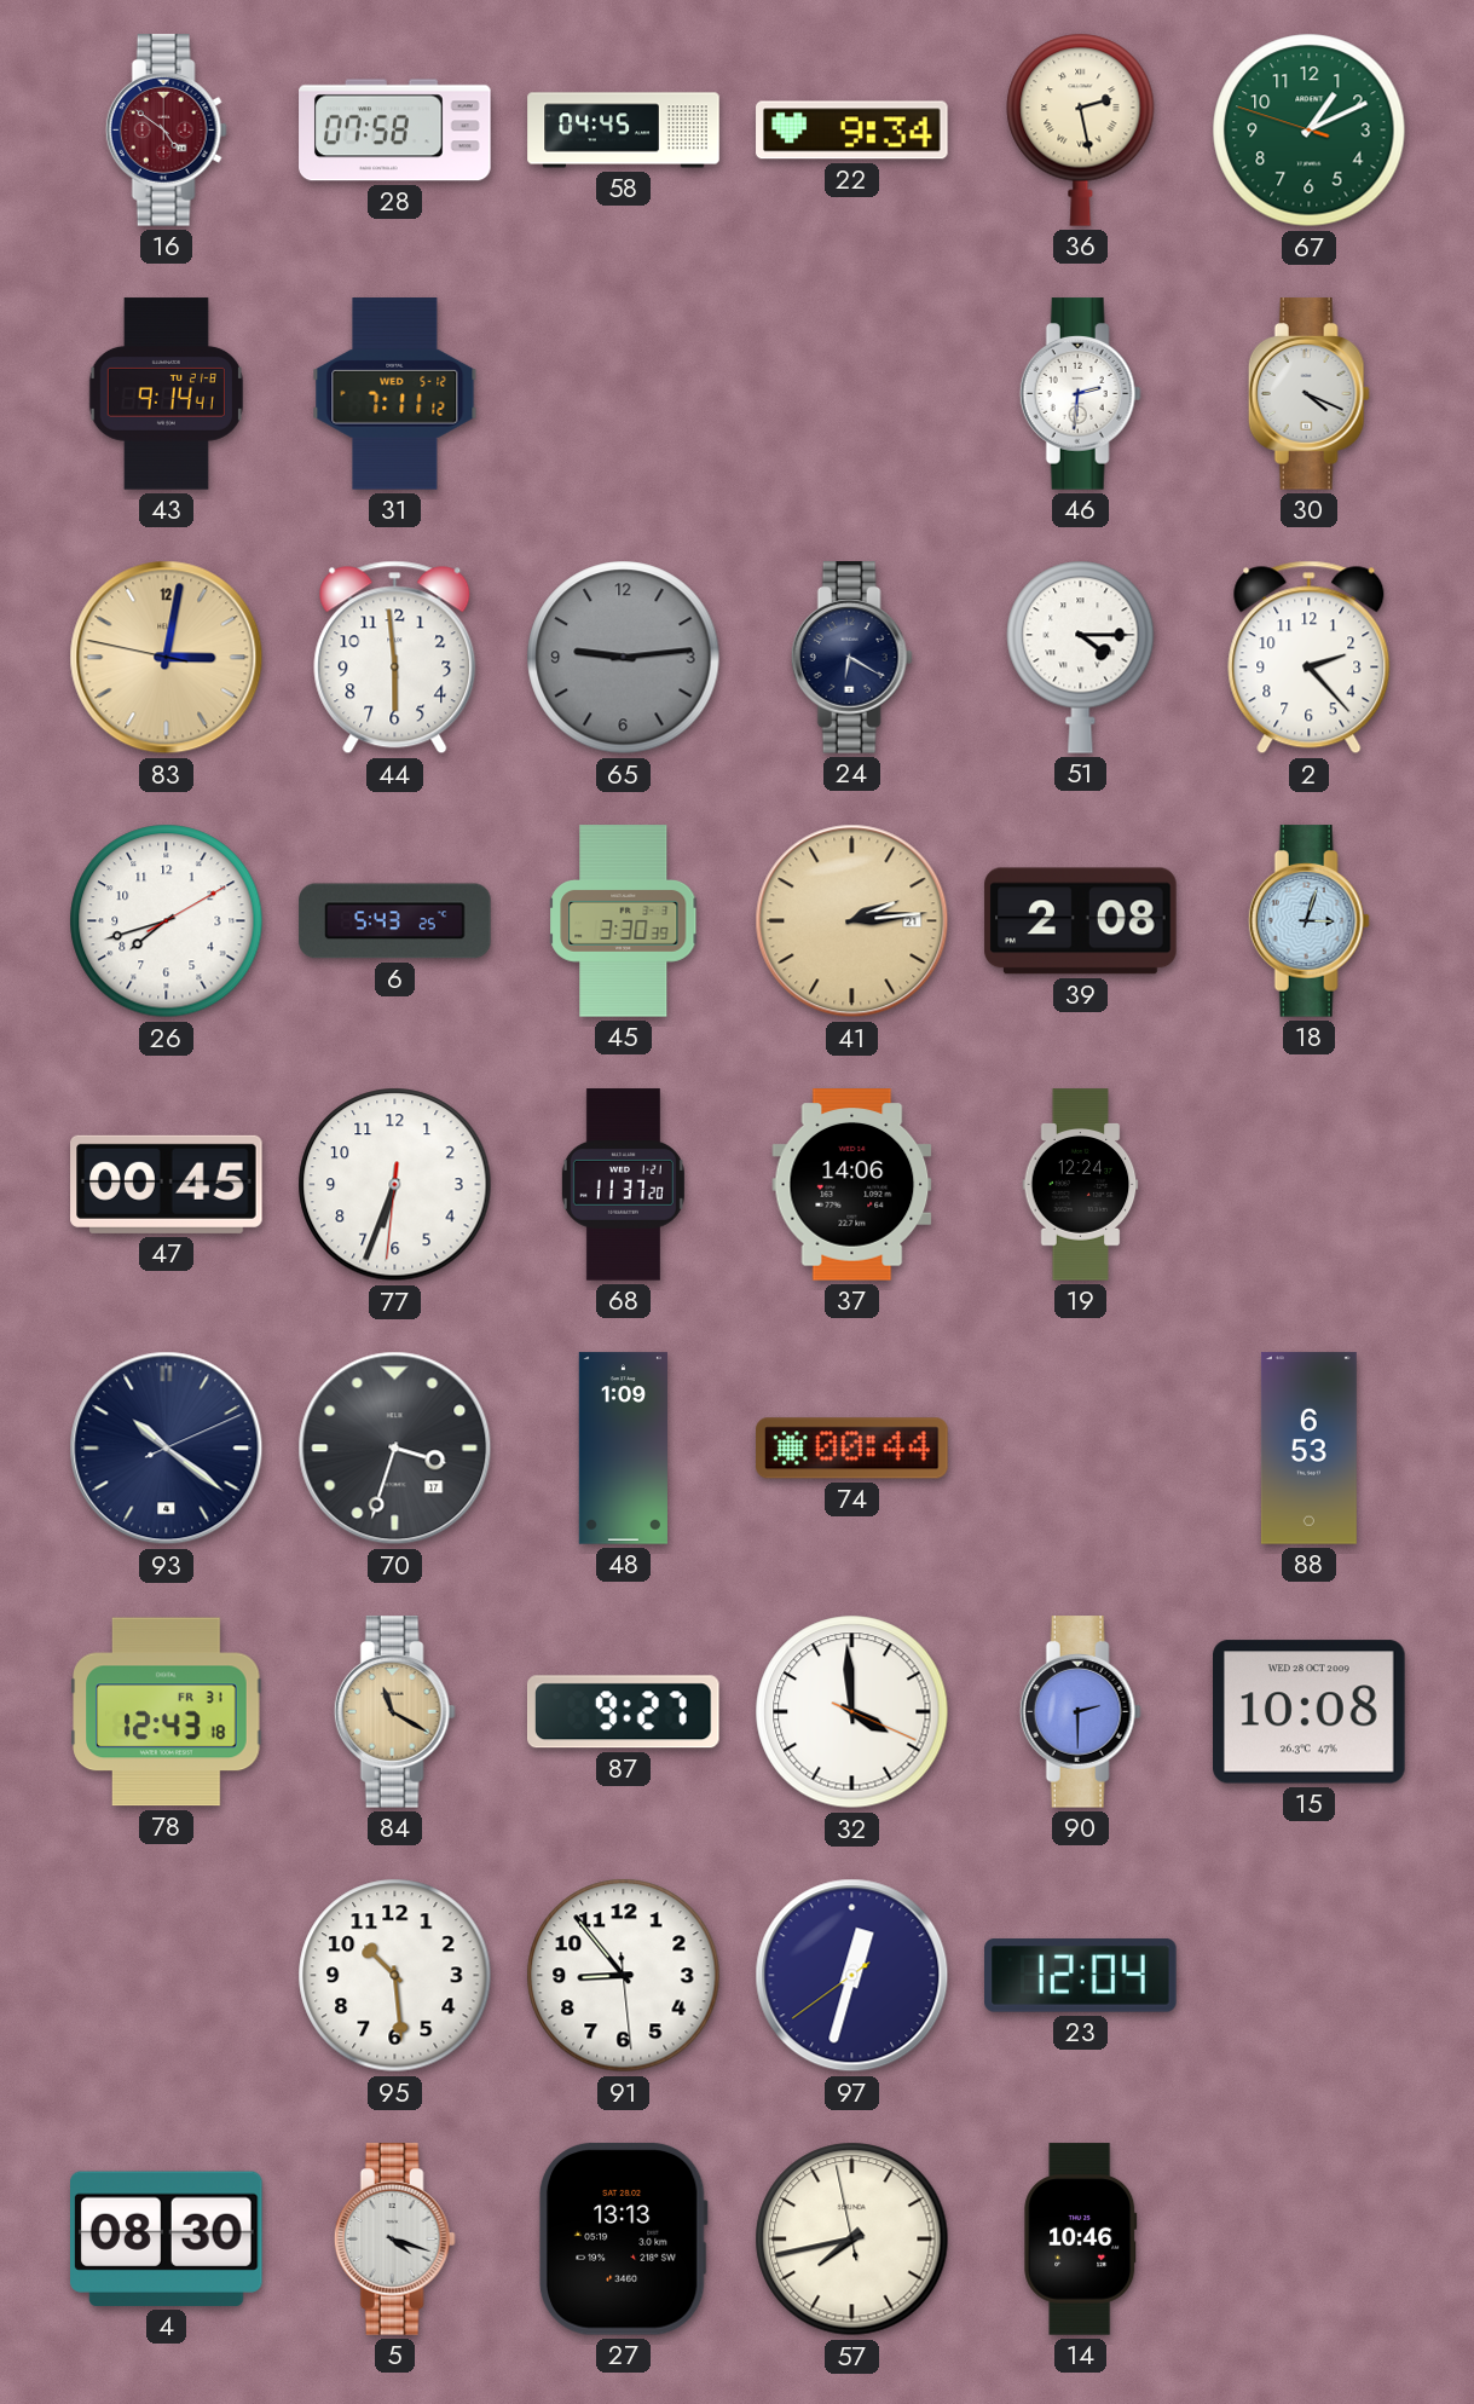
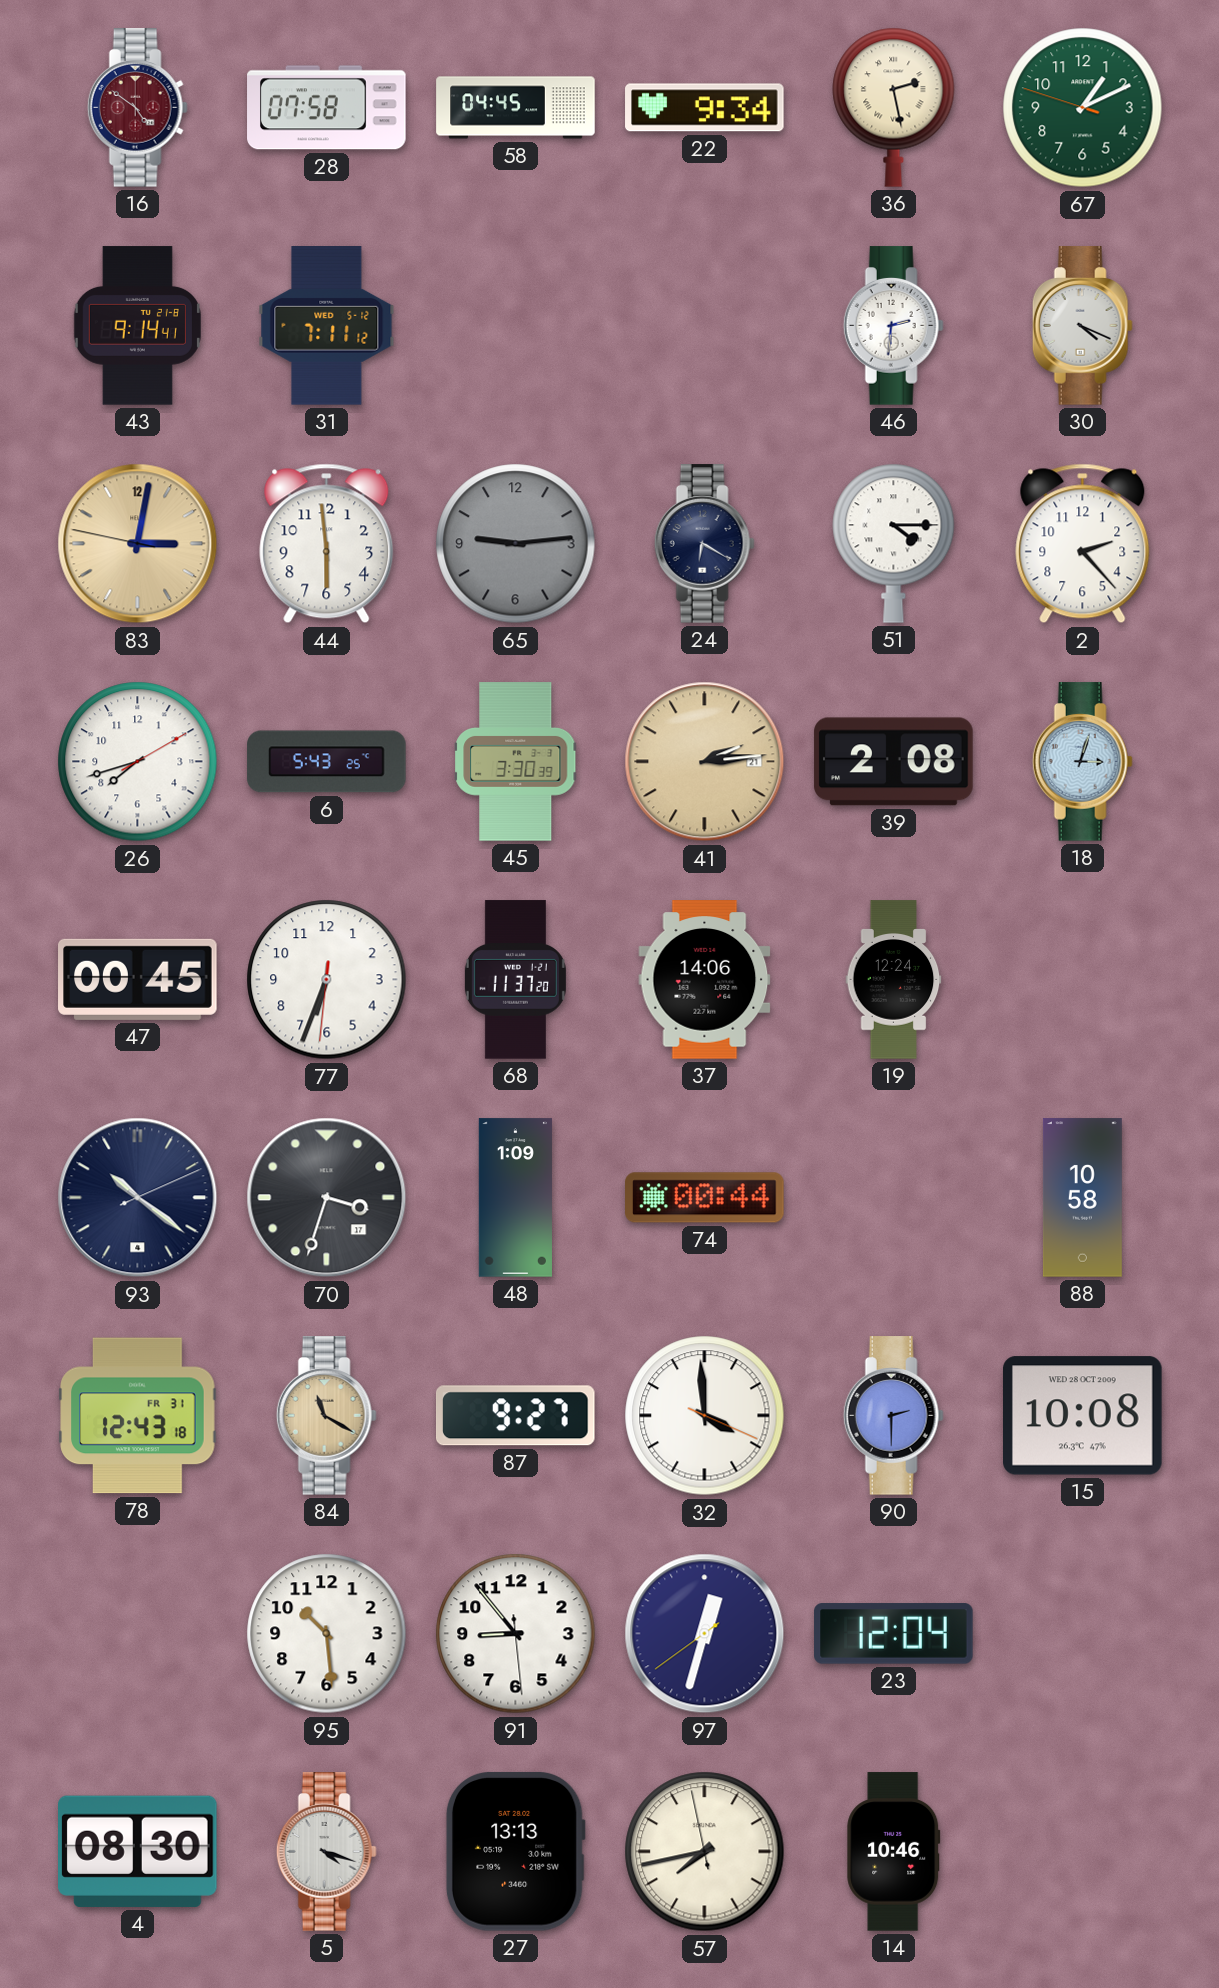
88: 6:53 -> 10:58 (1082, 1198)
